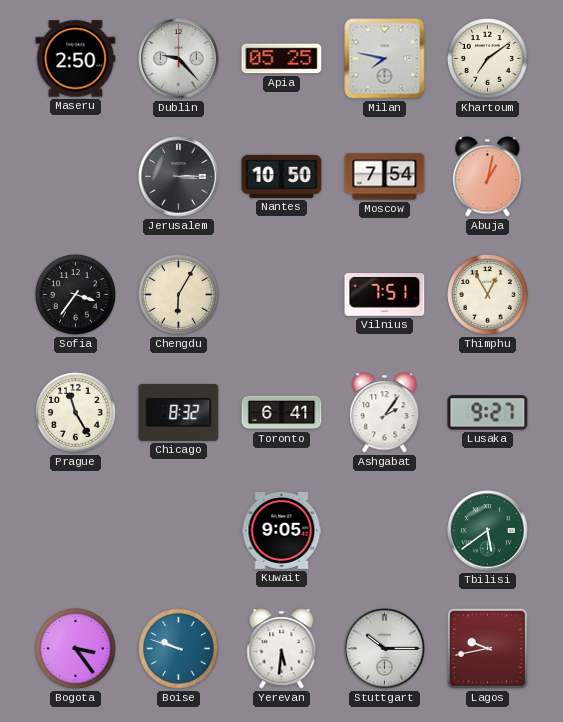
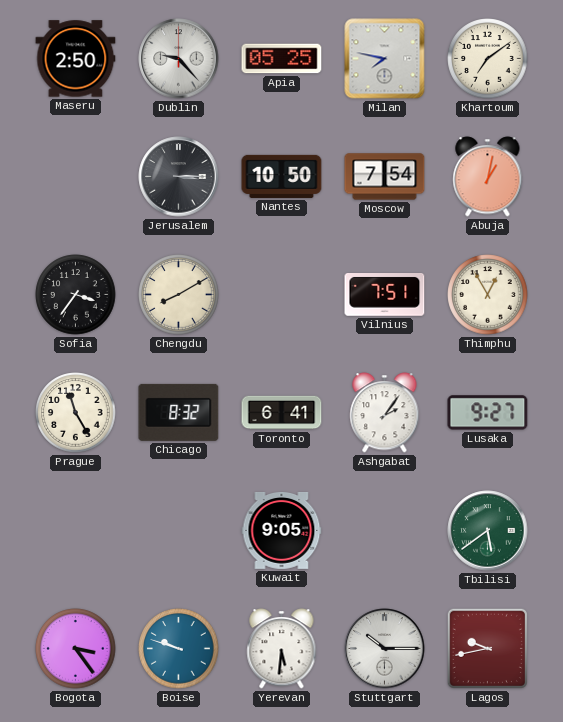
Chengdu: 6:05 -> 8:10 (179, 295)
